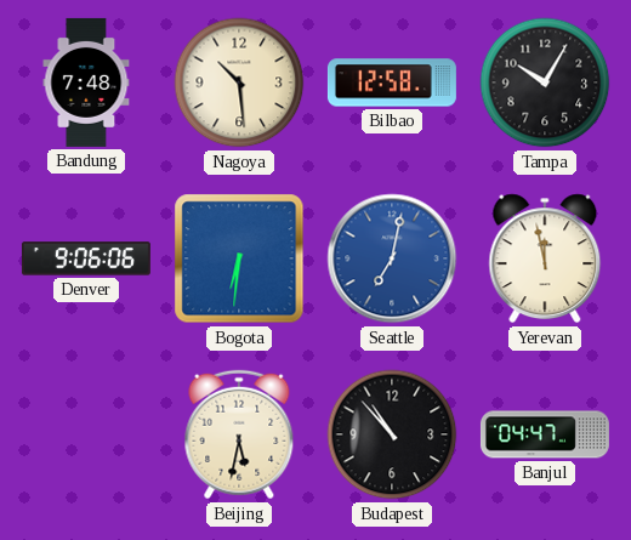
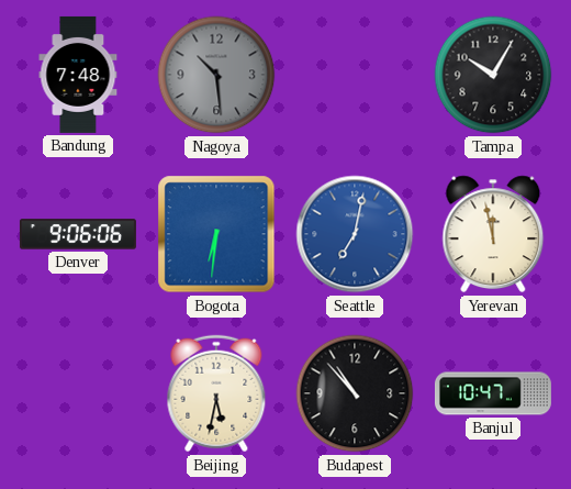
Nagoya dial: cream -> grey (216, 75)
Bilbao: 12:58 -> none (392, 83)
Banjul: 04:47 -> 10:47 (493, 393)
